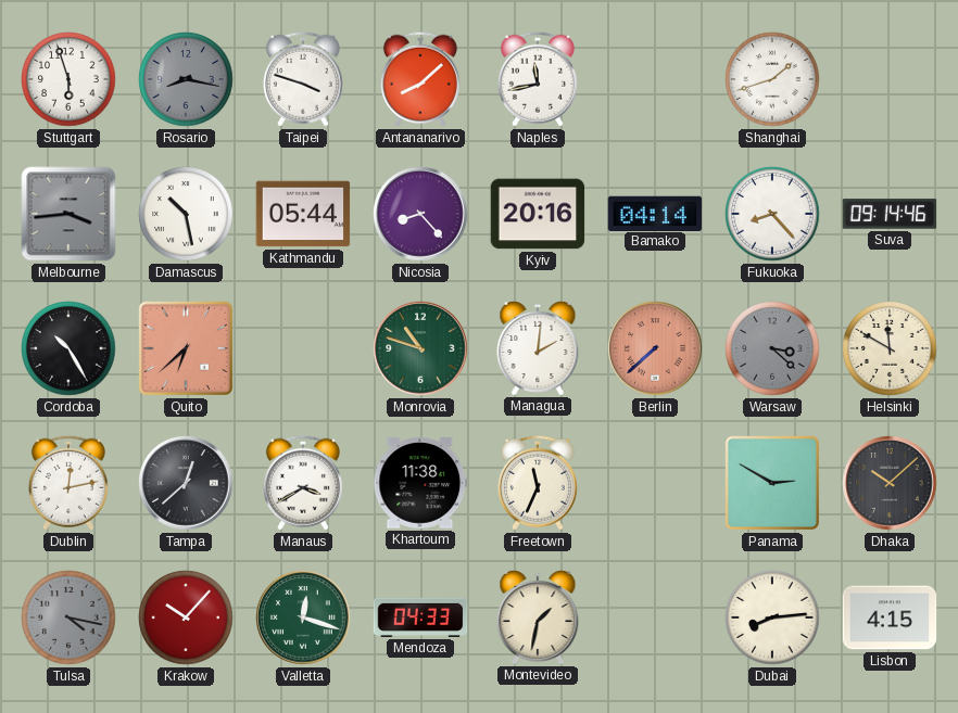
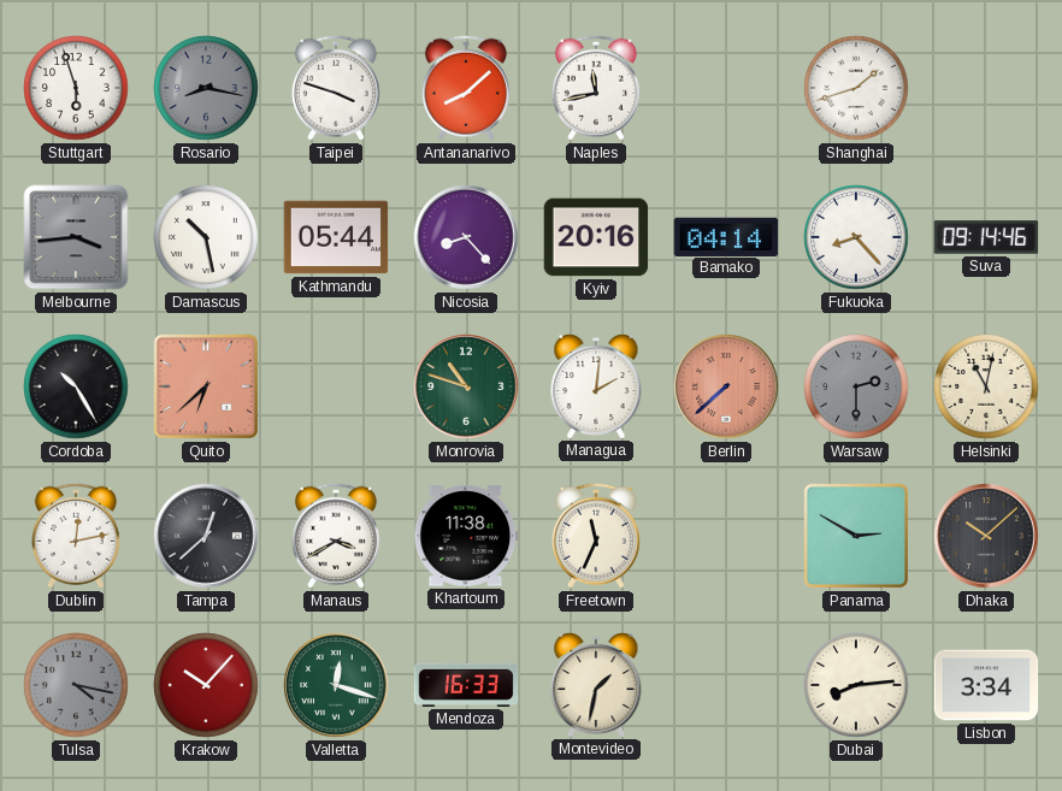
Warsaw: 3:22 -> 2:30 (856, 386)
Helsinki: 11:50 -> 11:02 (986, 386)
Mendoza: 04:33 -> 16:33 (466, 685)
Lisbon: 4:15 -> 3:34 (986, 685)
